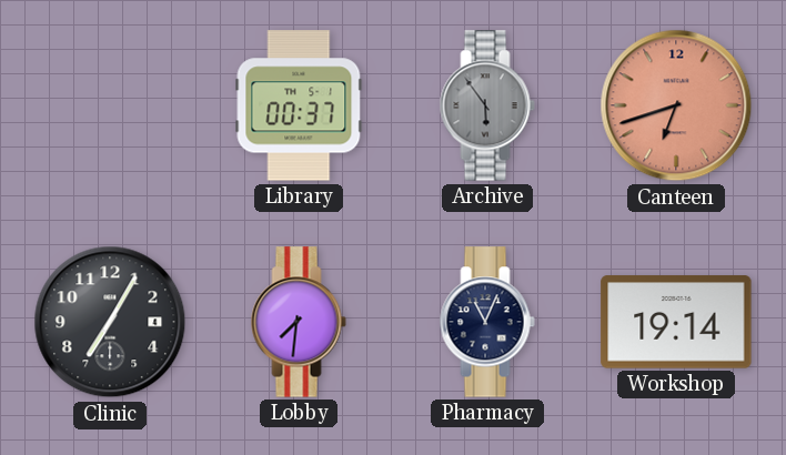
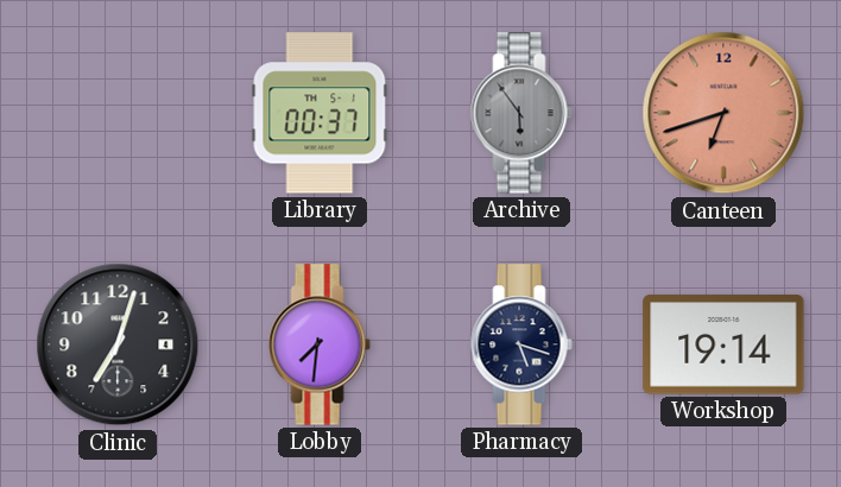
Clinic: 7:05 -> 7:03 (118, 344)
Pharmacy: 11:04 -> 5:18 (521, 344)
